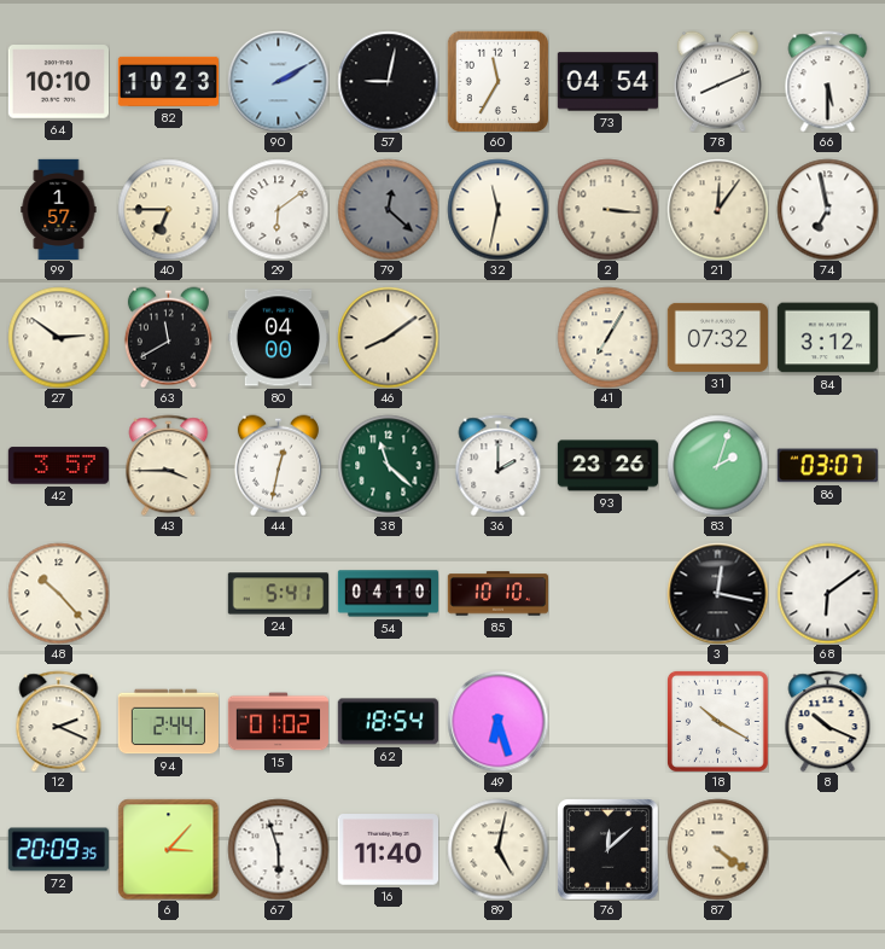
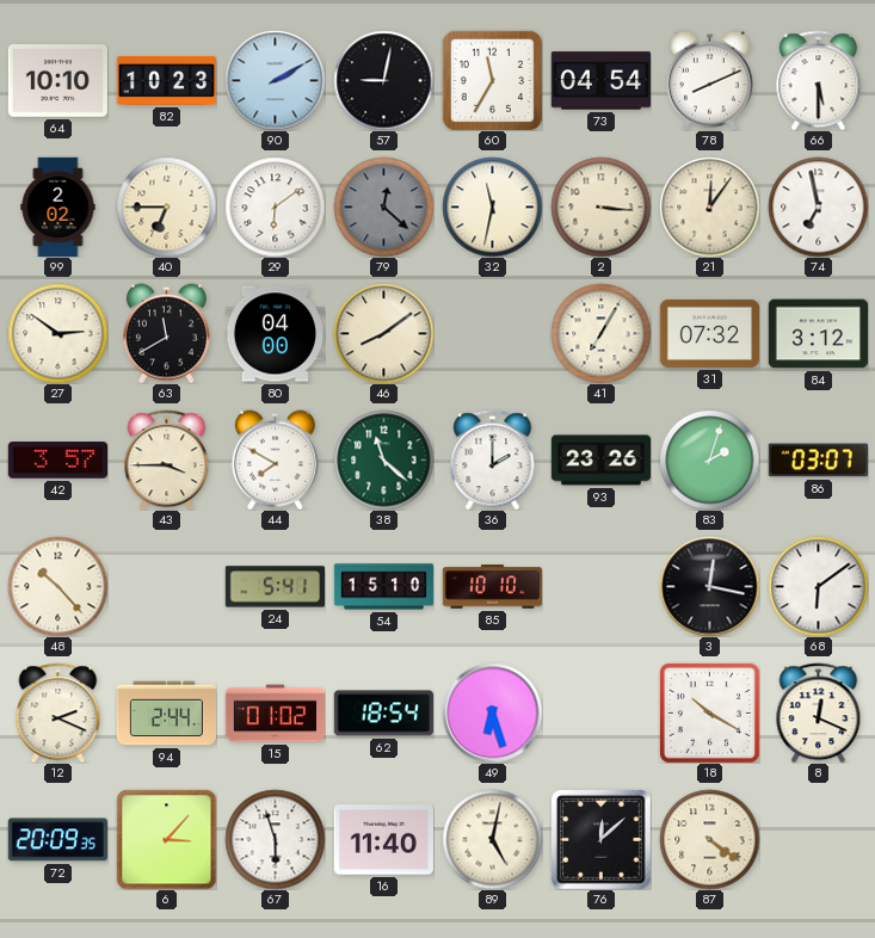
99: 1:57 -> 2:02 (58, 206)
44: 12:32 -> 7:50 (275, 459)
54: 04:10 -> 15:10 (383, 587)
8: 10:19 -> 12:19 (819, 712)
